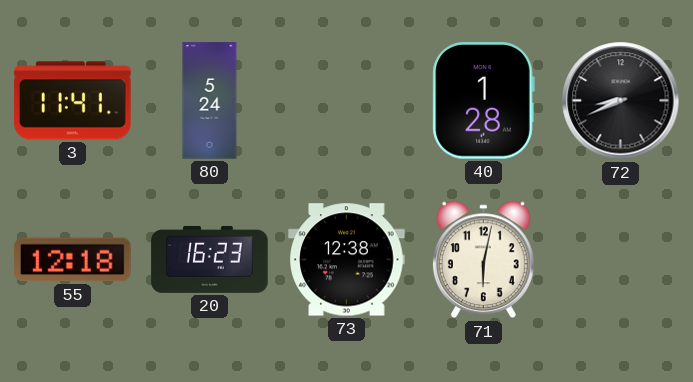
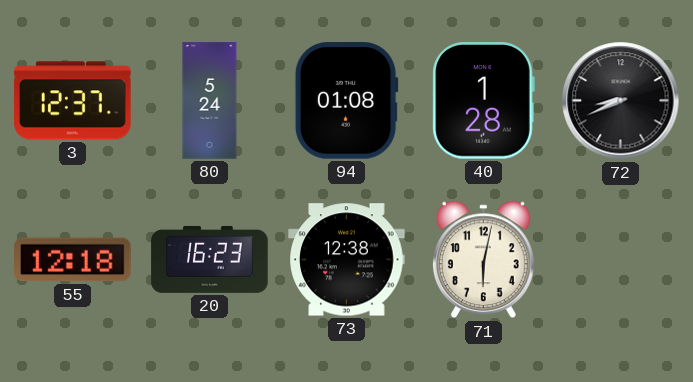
3: 11:41 -> 12:37 (73, 101)
94: none -> 01:08 (346, 101)
